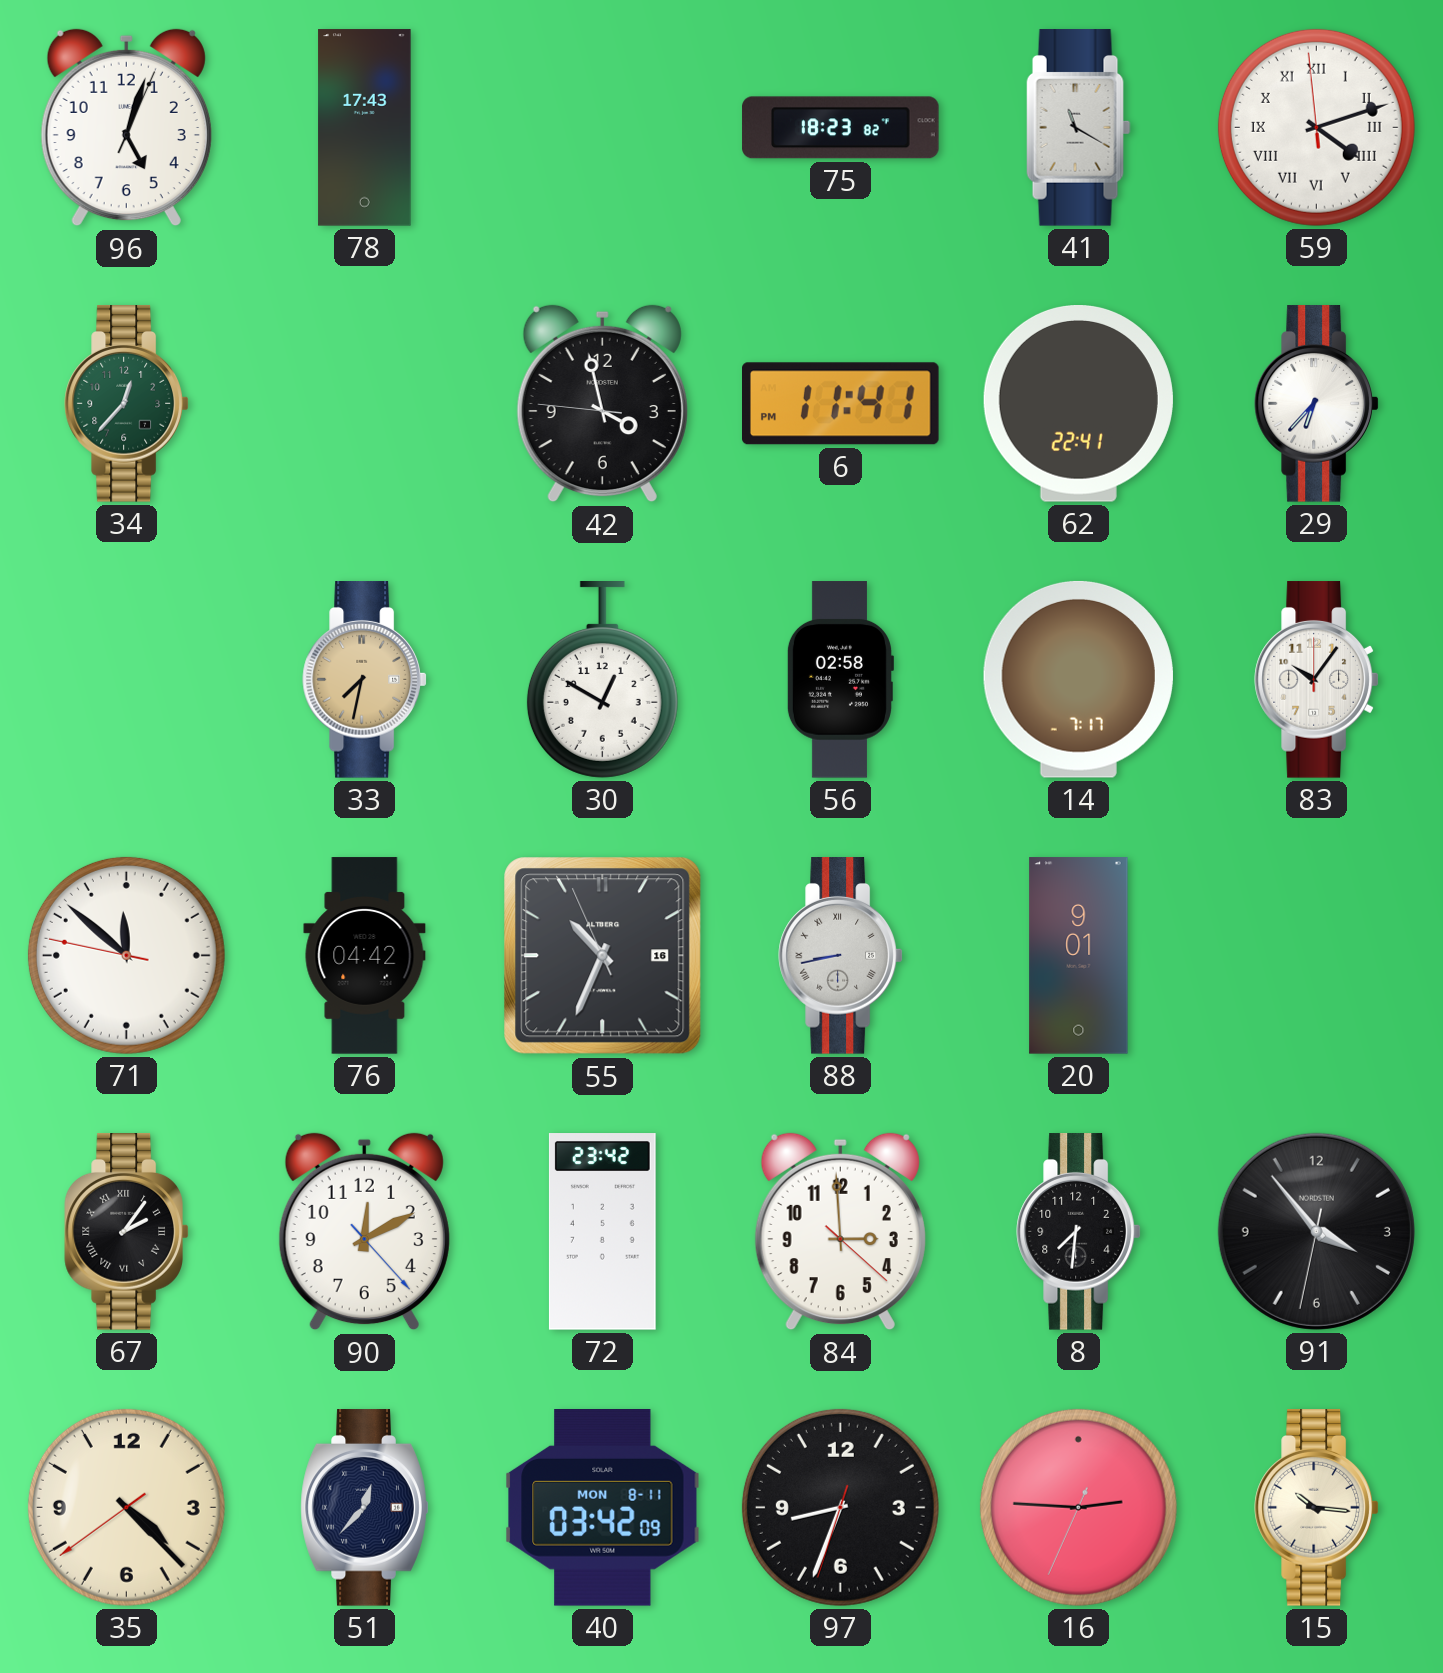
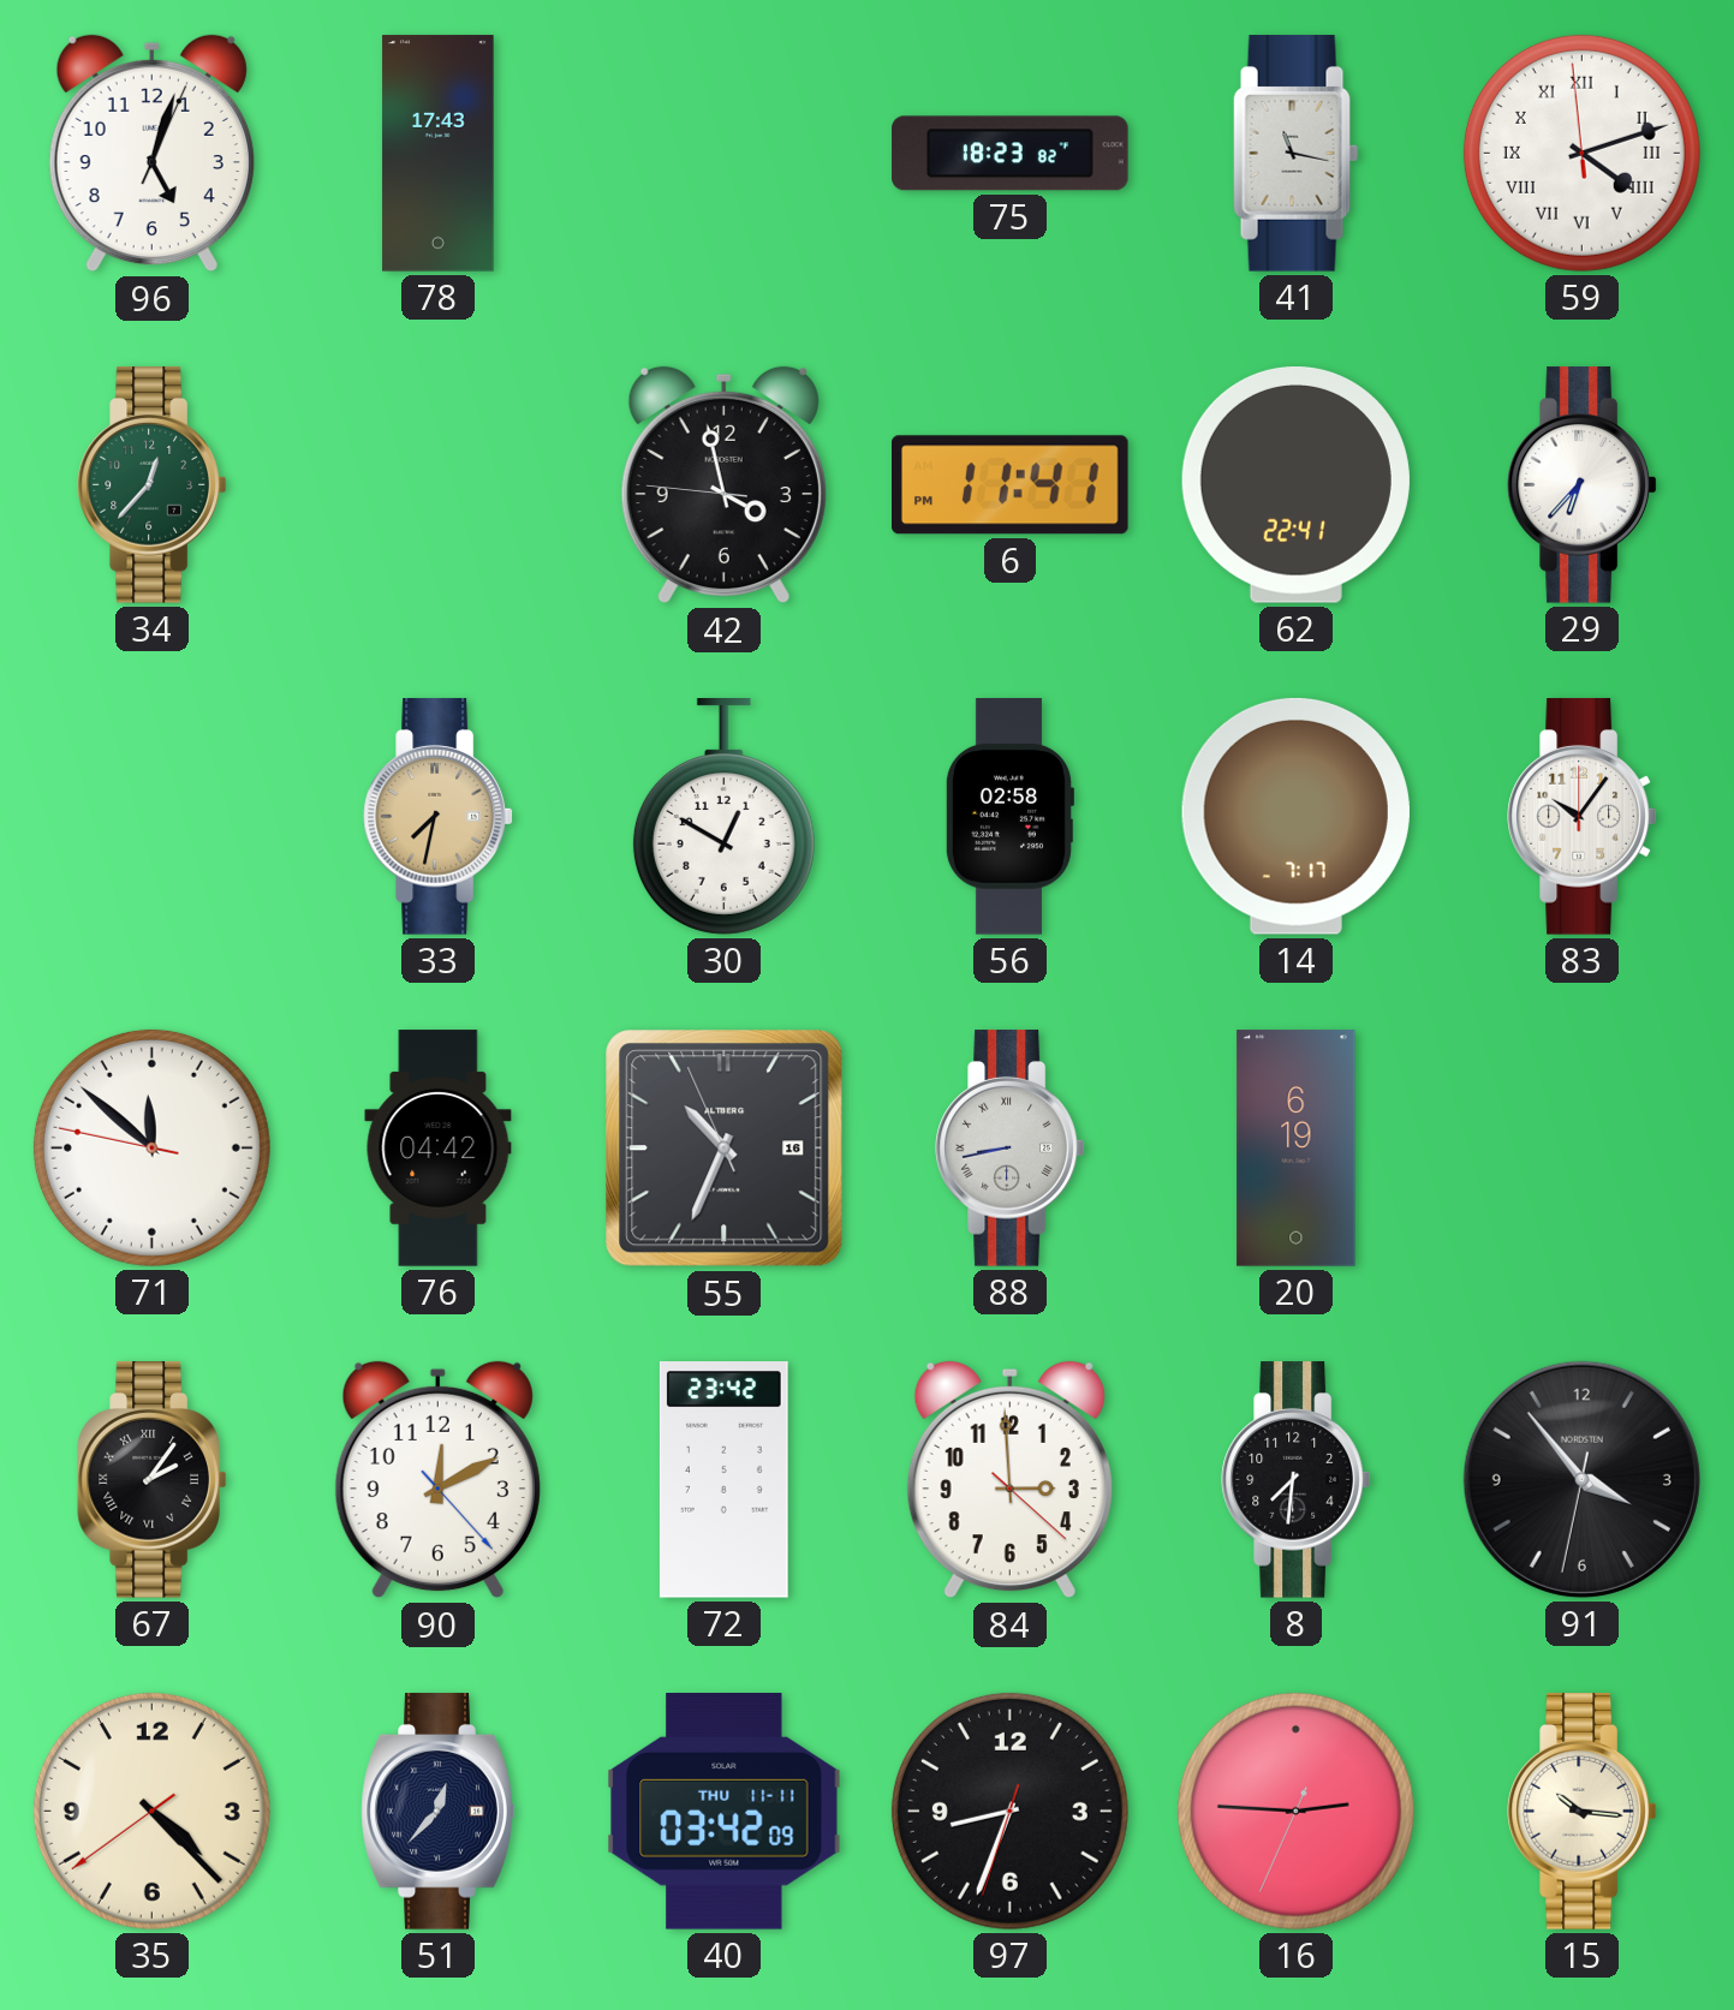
41: 11:20 -> 11:17 (1297, 154)
20: 9:01 -> 6:19 (1297, 1149)
40 date: MON 8-11 -> THU 11-11 (725, 1812)
